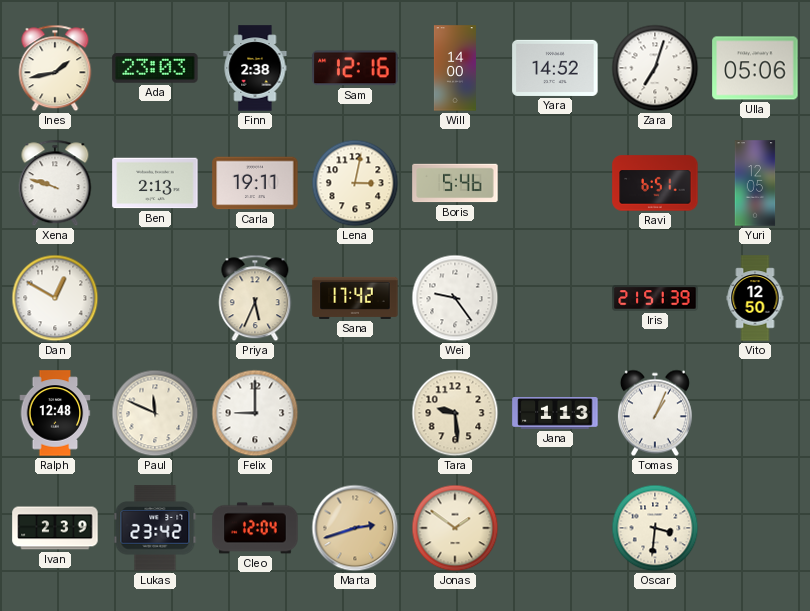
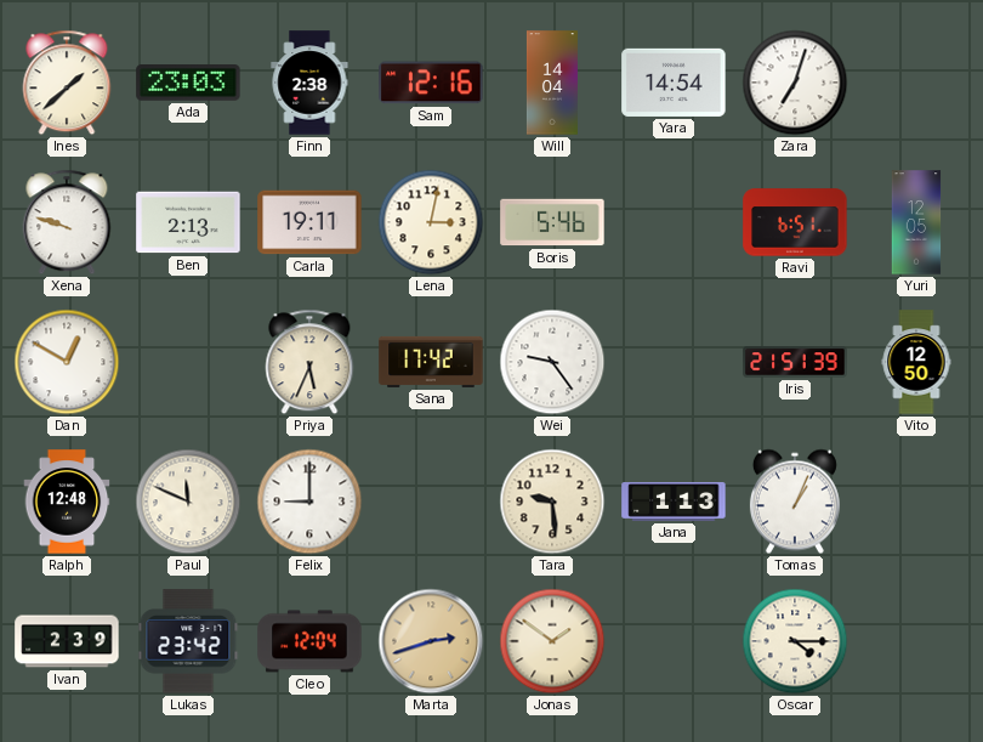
Ines: 1:43 -> 1:38 (67, 83)
Will: 14:00 -> 14:04 (552, 83)
Yara: 14:52 -> 14:54 (674, 83)
Ulla: 05:06 -> none (755, 68)
Oscar: 3:31 -> 4:15 (795, 641)
